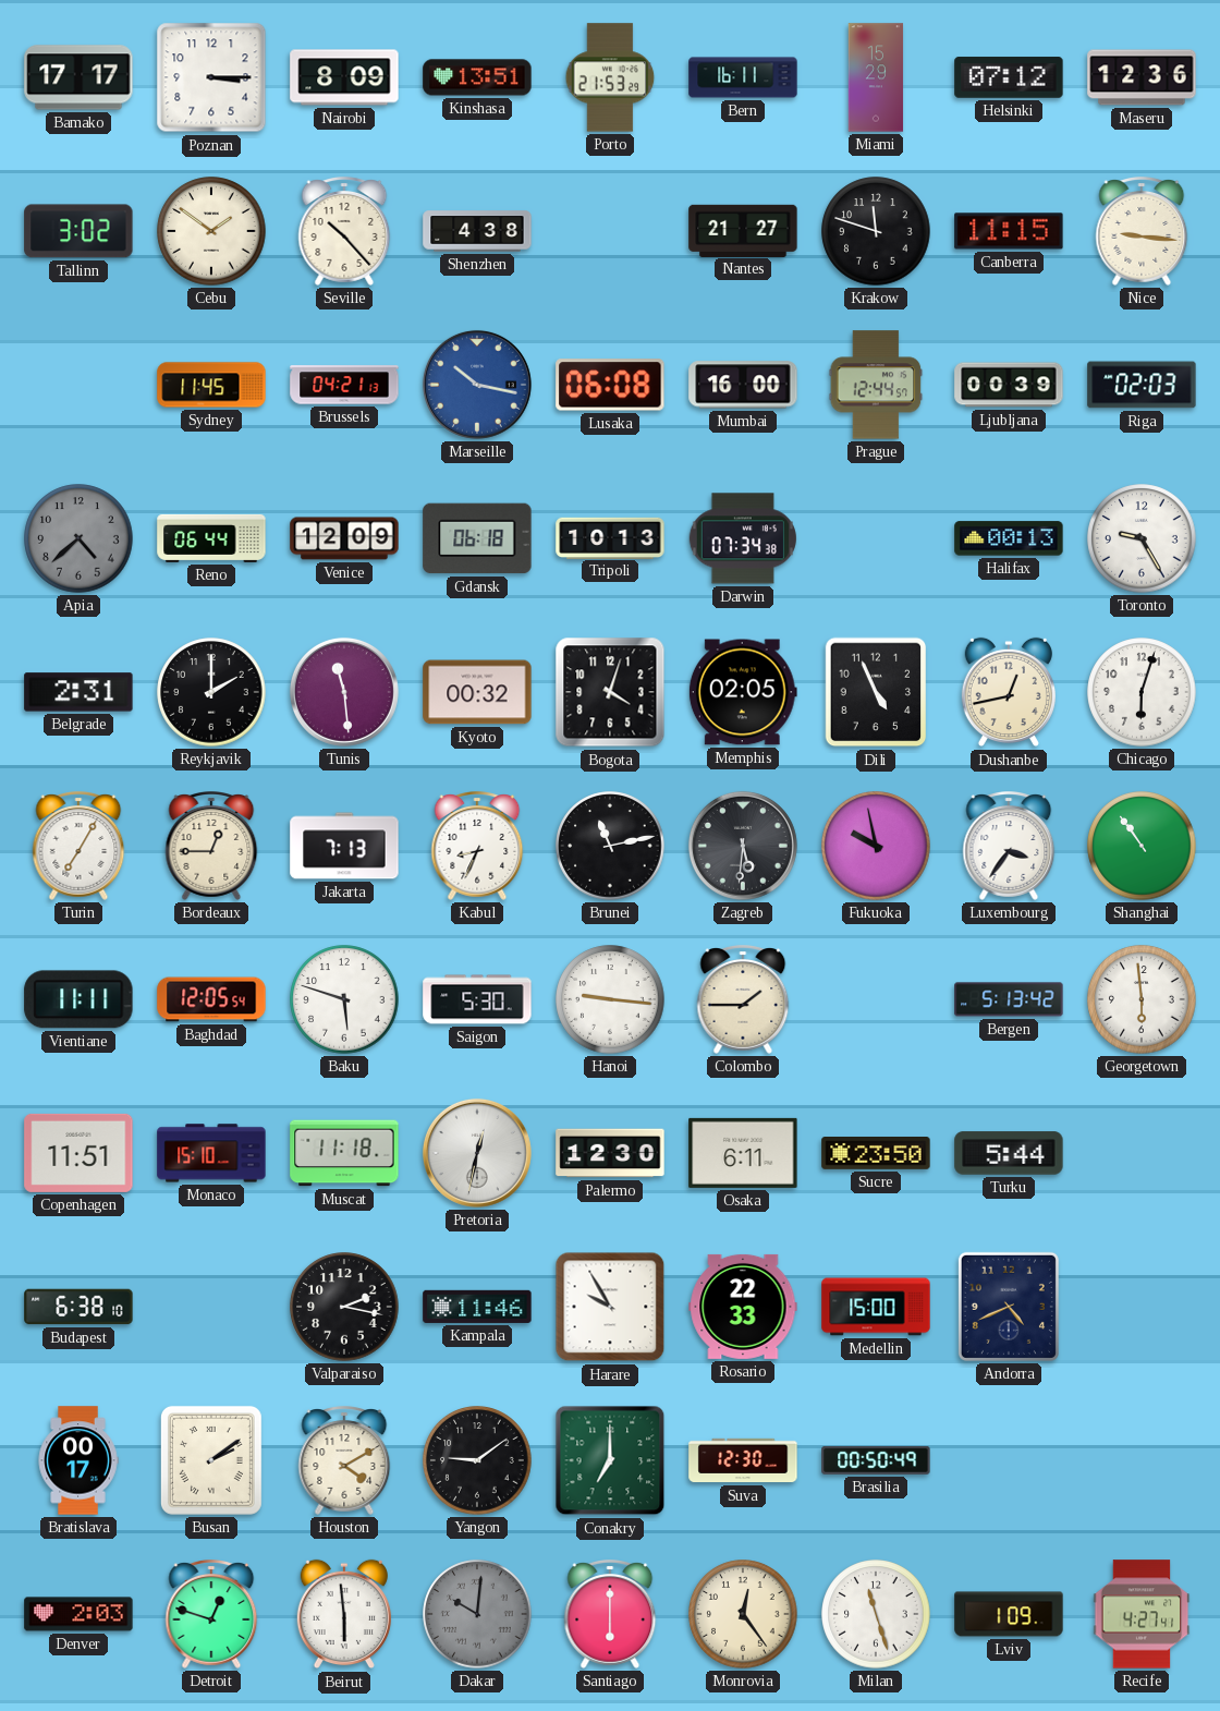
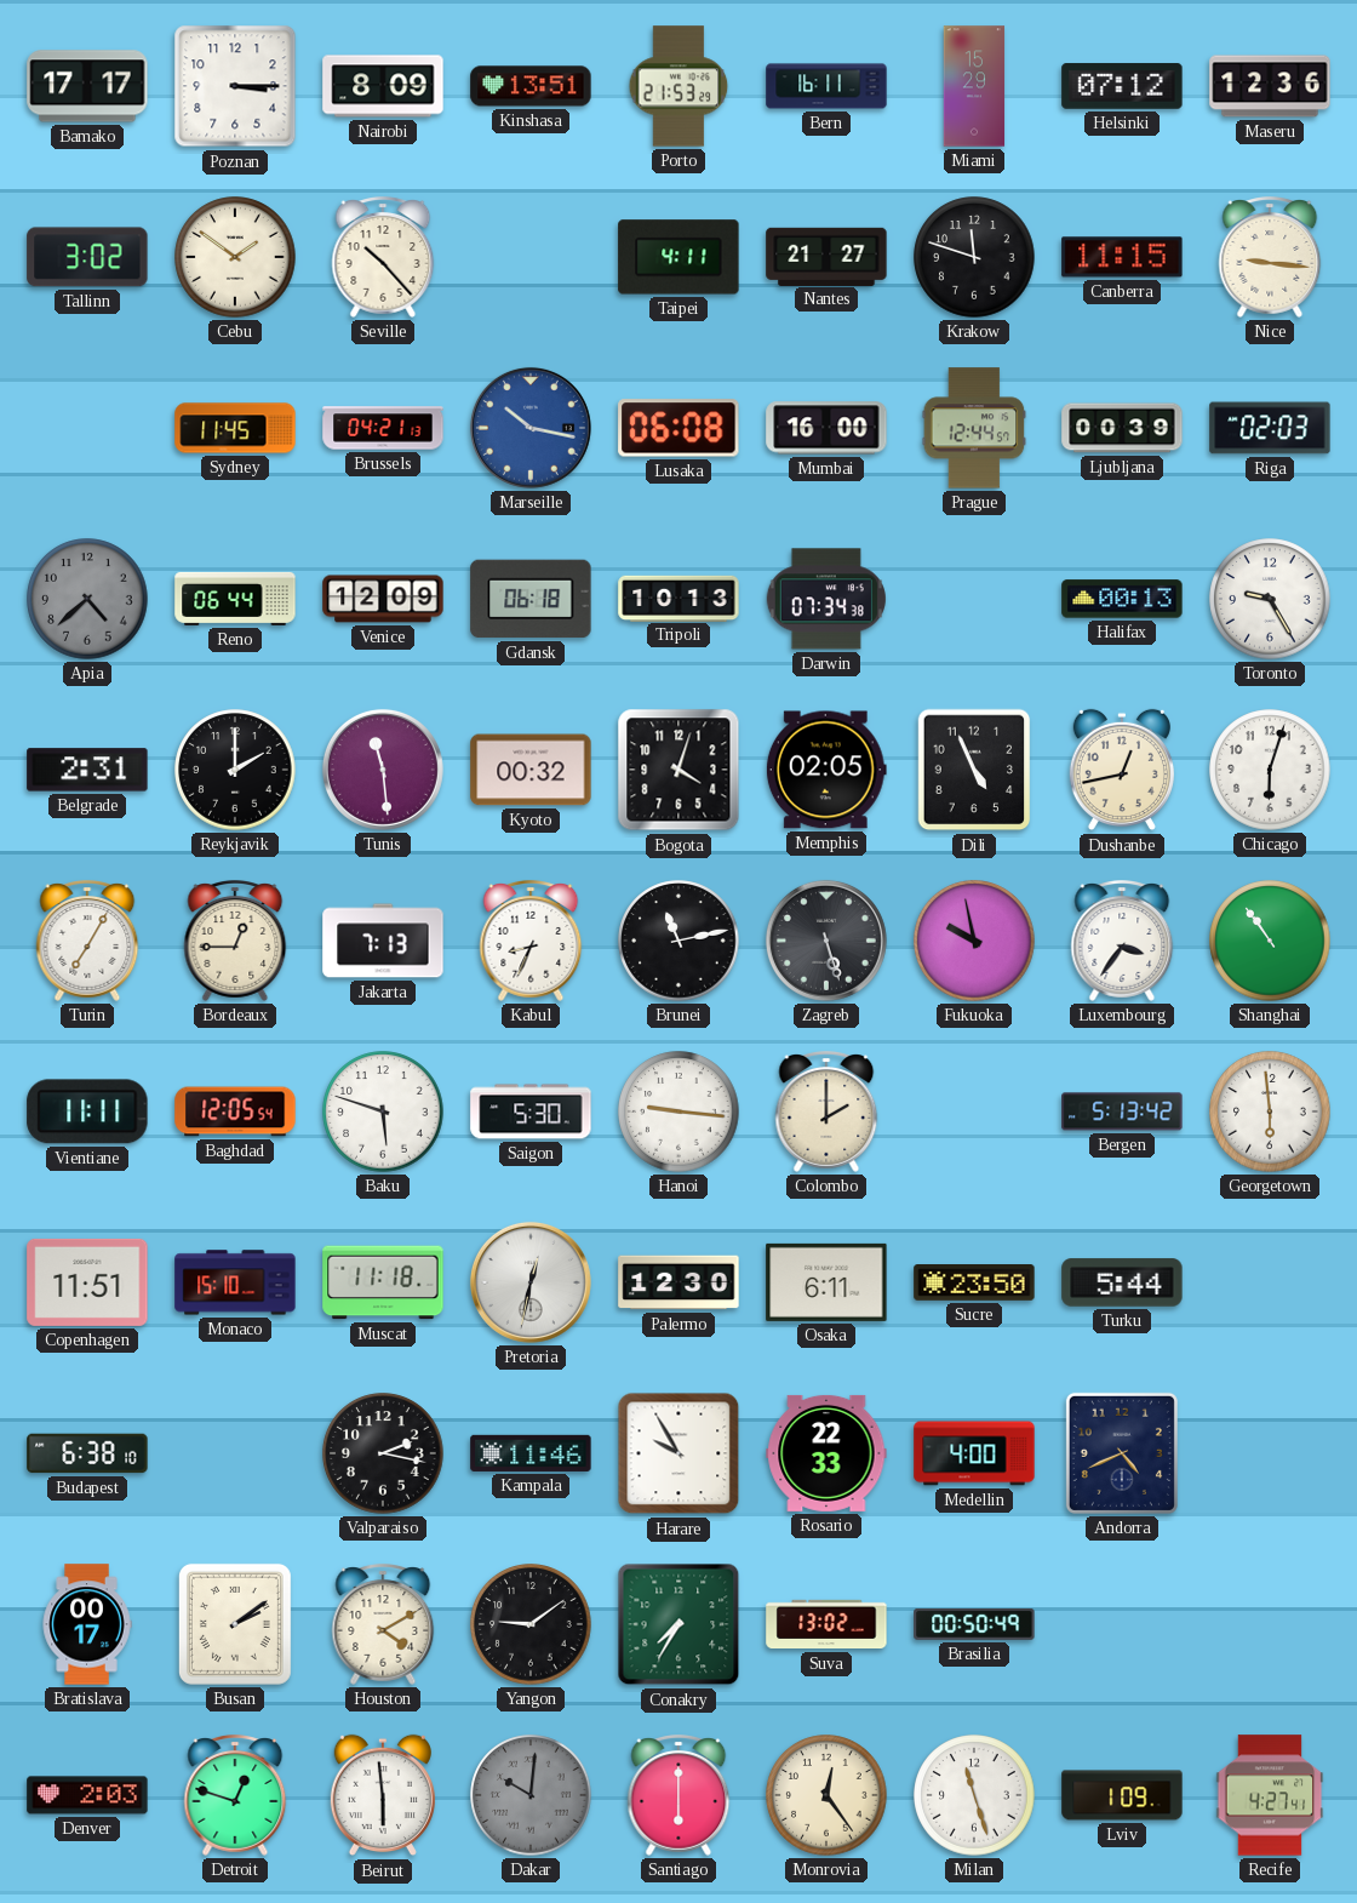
Shenzhen: 4:38 -> none (477, 231)
Taipei: none -> 4:11 (678, 257)
Zagreb: 5:31 -> 5:27 (826, 941)
Colombo: 1:45 -> 2:00 (826, 1113)
Medellin: 15:00 -> 4:00 (974, 1453)
Conakry: 7:00 -> 7:35 (678, 1624)
Suva: 12:30 -> 13:02 (826, 1624)
